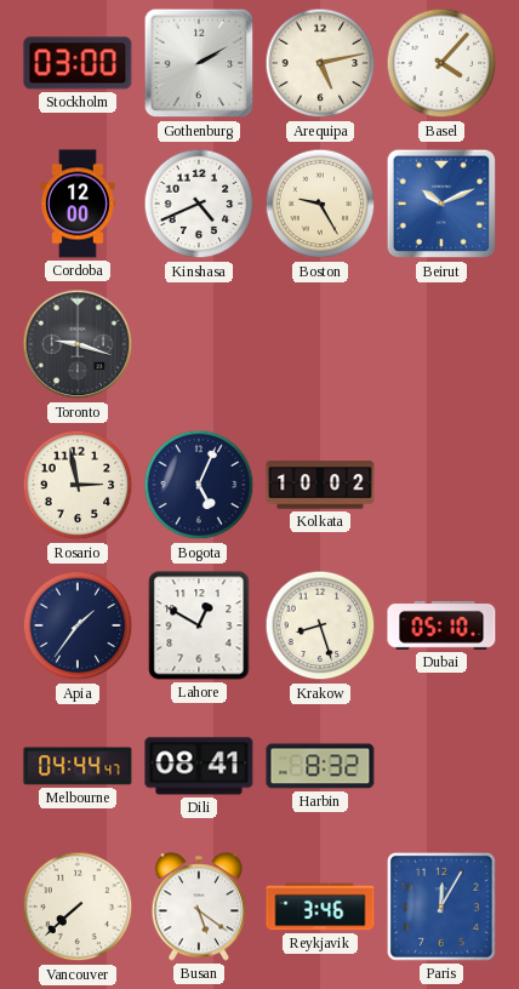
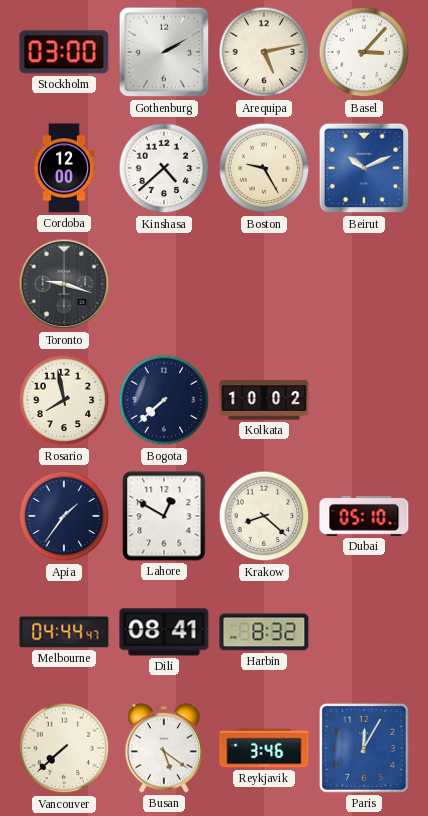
Basel: 4:07 -> 3:07 (364, 52)
Kinshasa: 4:41 -> 4:38 (164, 168)
Rosario: 2:58 -> 7:58 (64, 400)
Bogota: 5:04 -> 7:38 (164, 400)
Krakow: 8:27 -> 8:22 (264, 516)
